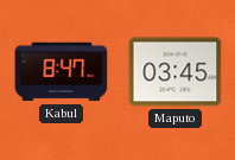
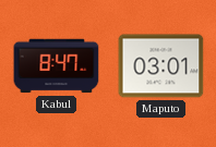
Maputo: 03:45 -> 03:01 (161, 66)
